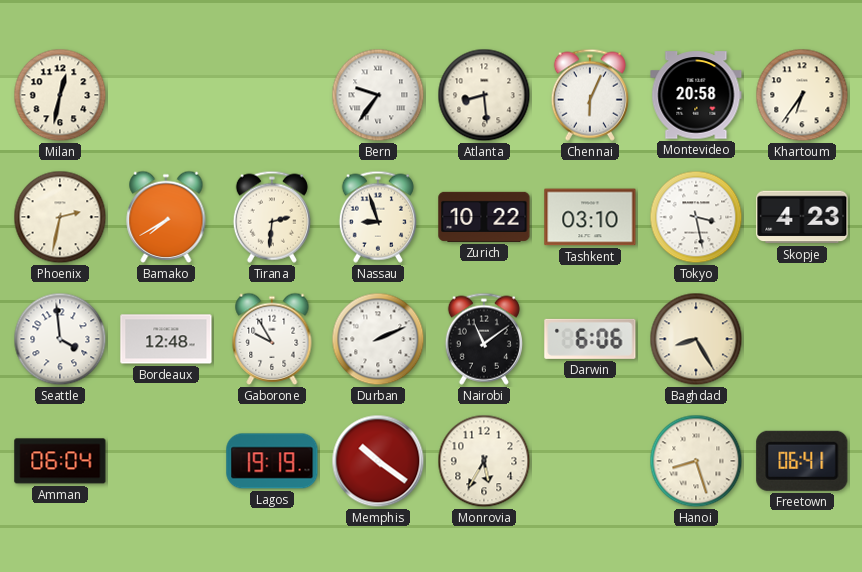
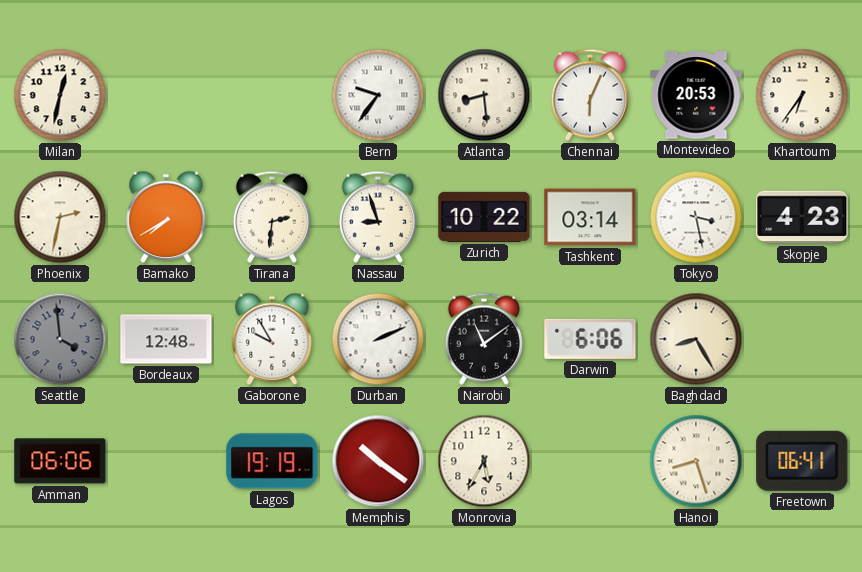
Montevideo: 20:58 -> 20:53 (696, 95)
Tashkent: 03:10 -> 03:14 (590, 217)
Seattle dial: white -> grey (60, 339)
Amman: 06:04 -> 06:06 (60, 461)
